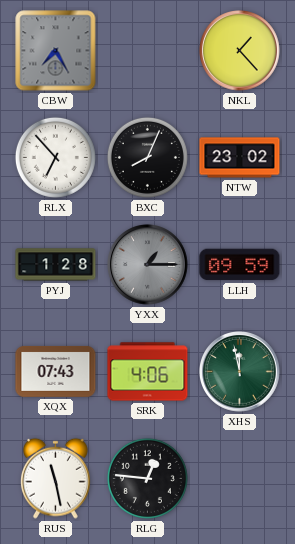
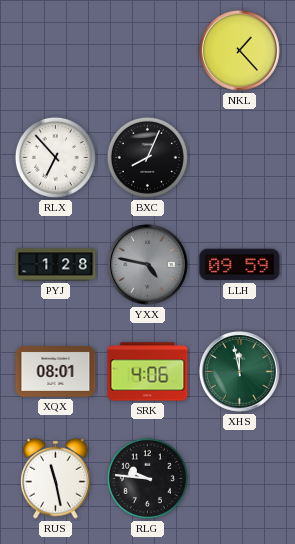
CBW: 7:25 -> none (56, 51)
NTW: 23:02 -> none (240, 158)
YXX: 1:15 -> 4:47 (148, 265)
XQX: 07:43 -> 08:01 (56, 371)
RLG: 12:46 -> 9:46 (147, 478)
